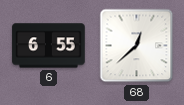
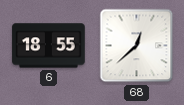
6: 6:55 -> 18:55 (49, 46)
